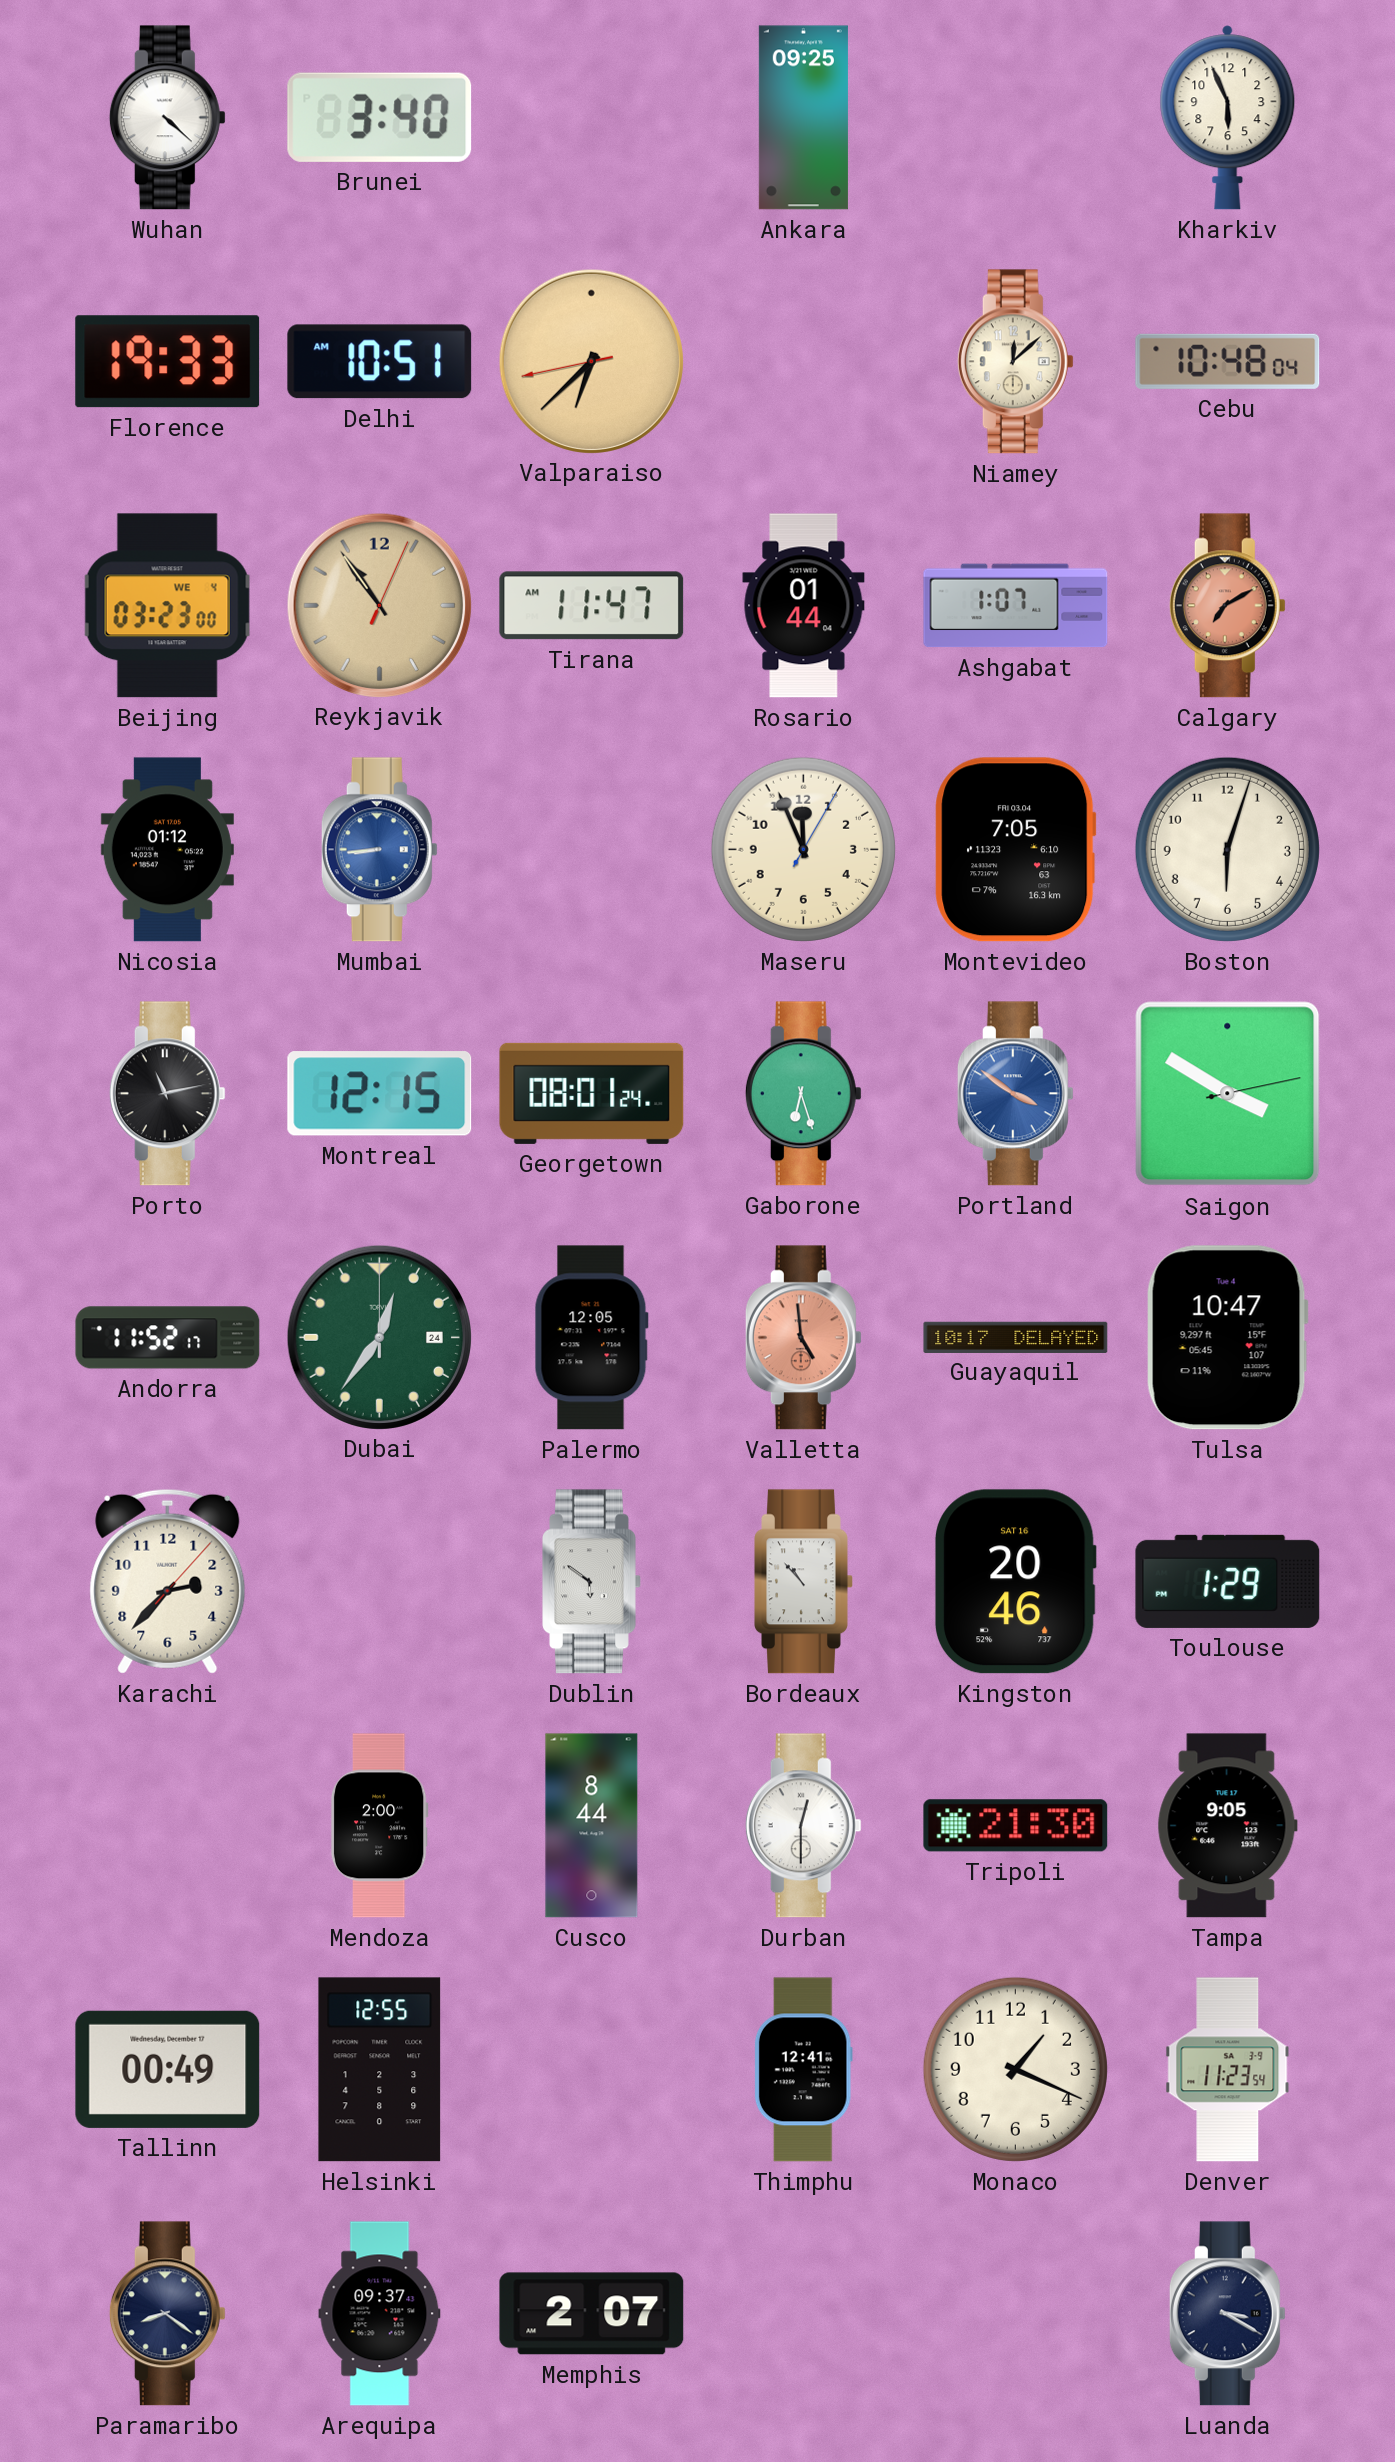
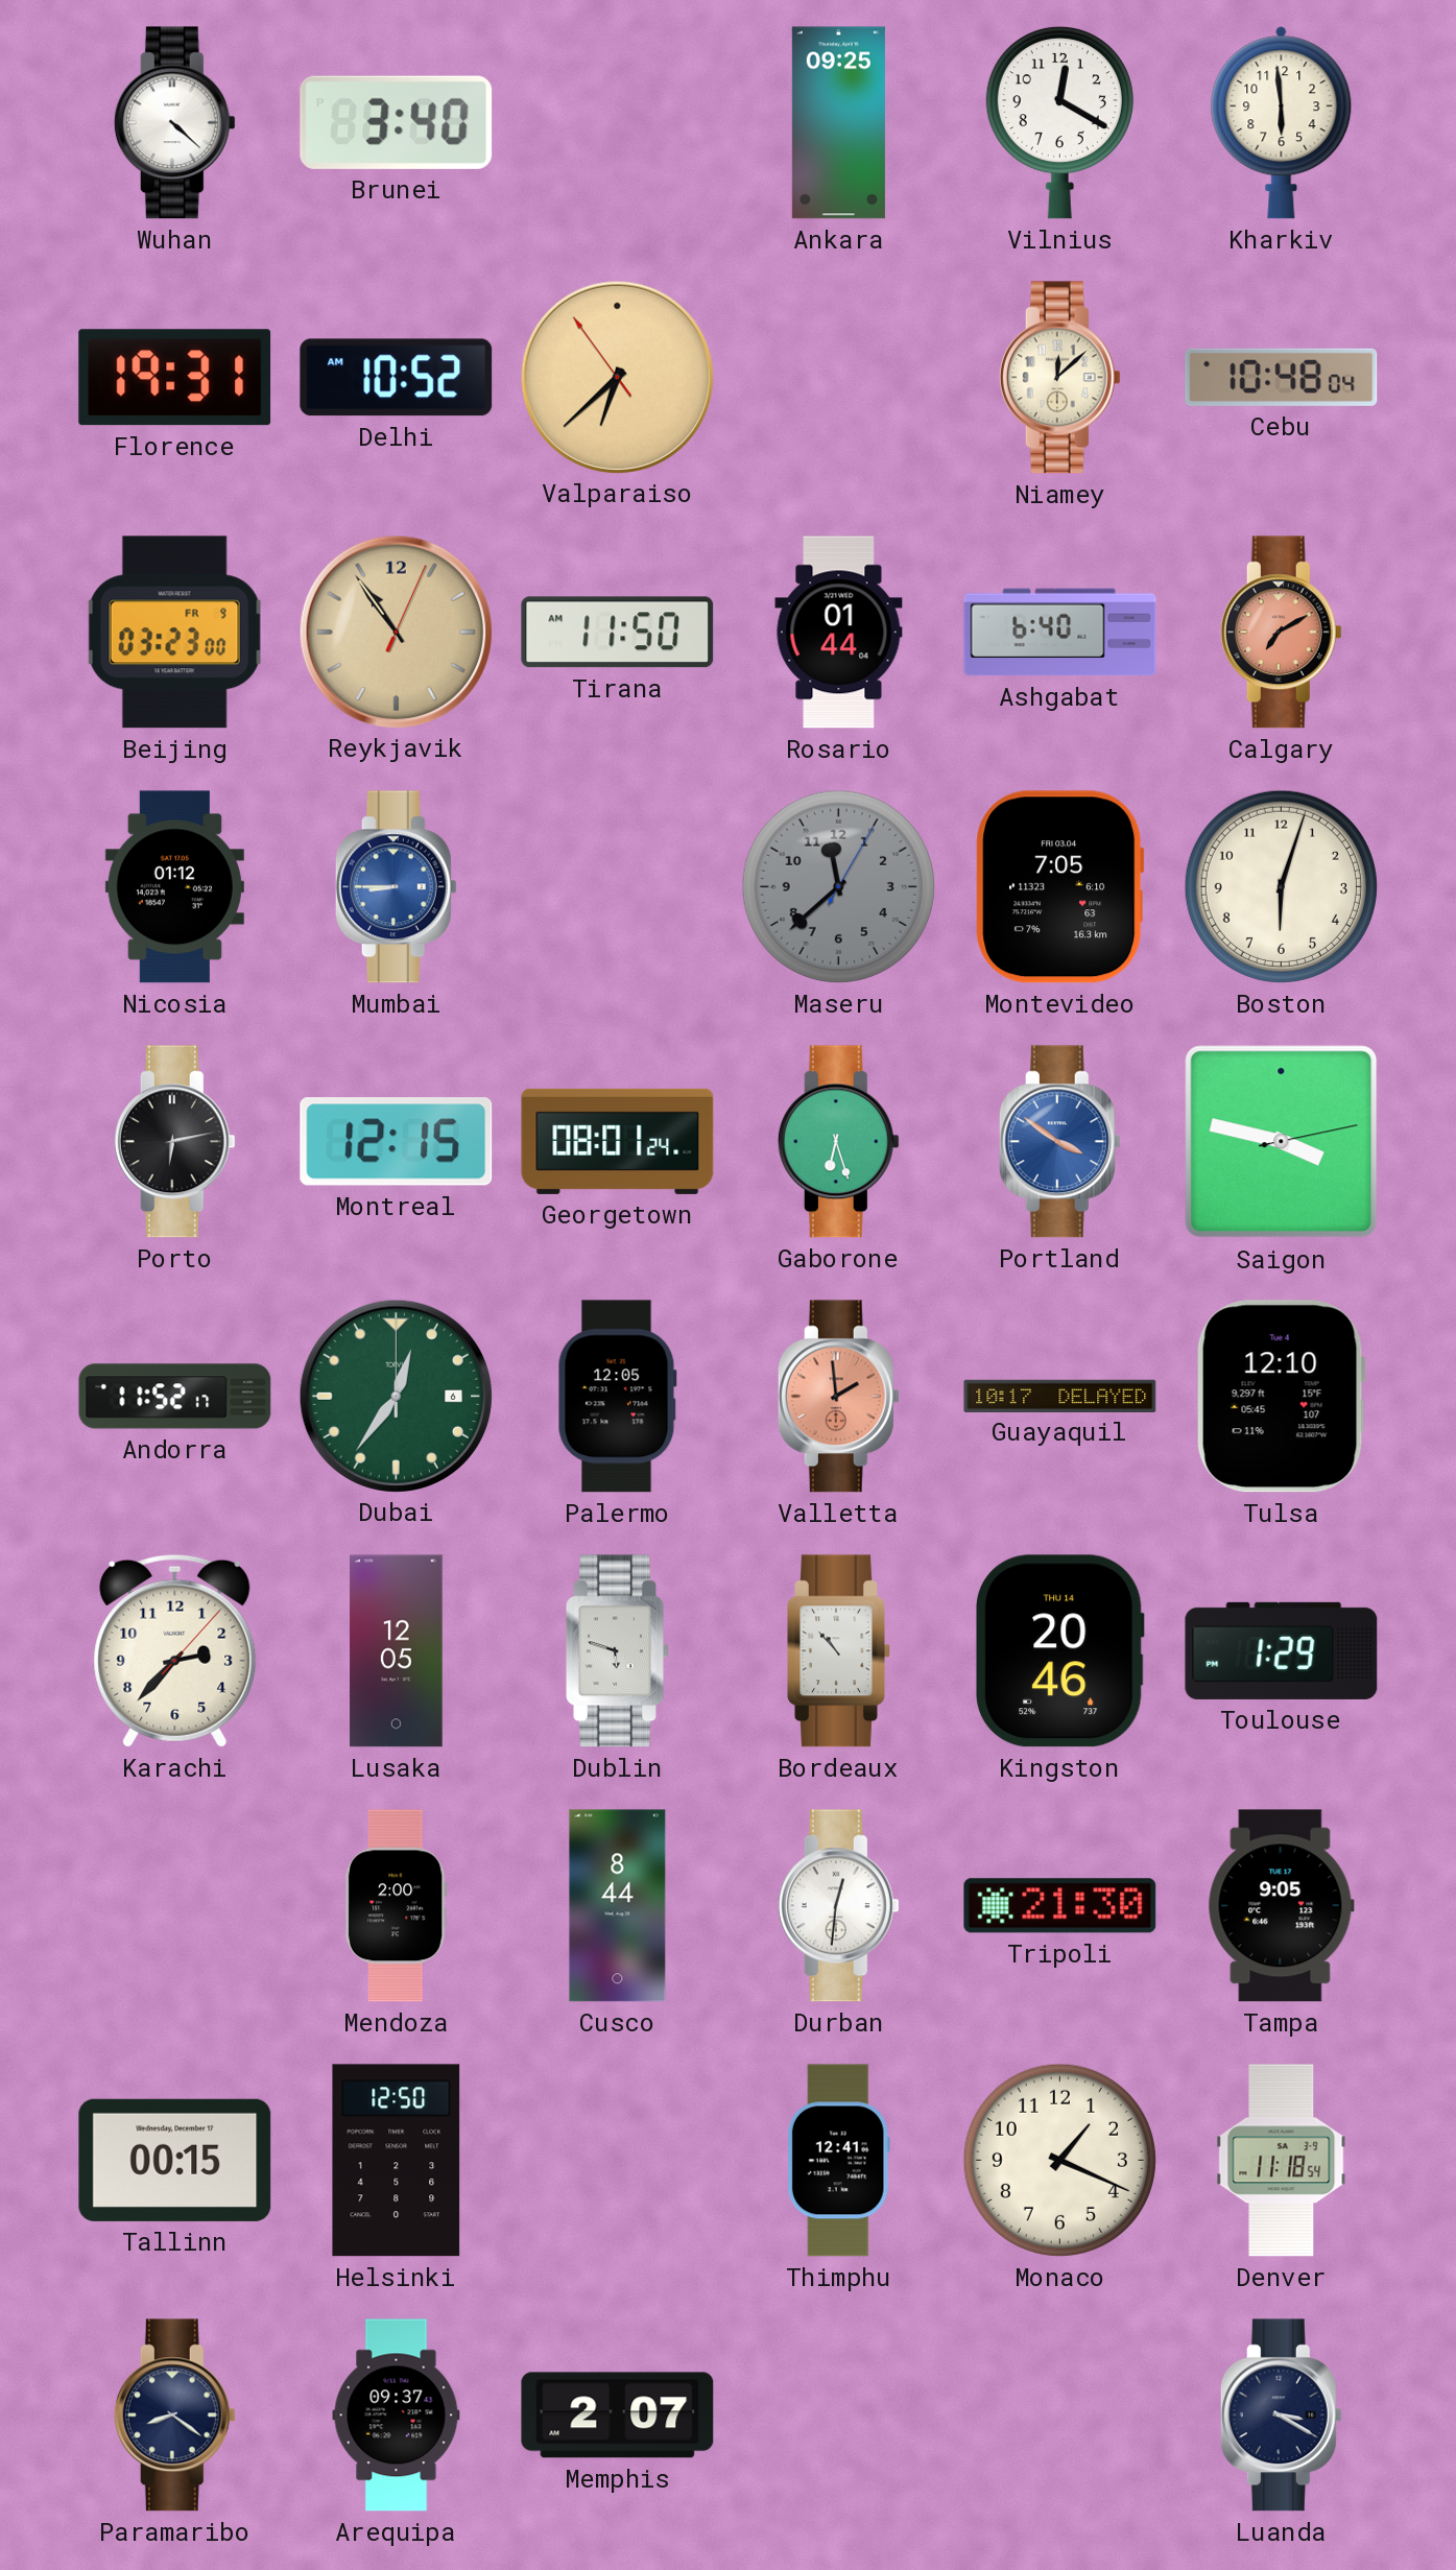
Vilnius: none -> 12:20 (1059, 122)
Kharkiv: 5:56 -> 5:59 (1282, 123)
Florence: 19:33 -> 19:31 (175, 378)
Delhi: 10:51 -> 10:52 (397, 378)
Valparaiso: 6:37:43 -> 6:37:54 (617, 377)
Beijing date: WE 4 -> FR 9 (175, 633)
Tirana: 11:47 -> 11:50 (618, 633)
Ashgabat: 1:07 -> 6:40 (1060, 633)
Mumbai: 8:44 -> 8:45 (396, 887)
Maseru: 11:56 -> 11:38 (838, 886)
Maseru dial: cream -> grey (838, 886)
Porto: 11:13 -> 6:13 (174, 1142)
Saigon: 3:50 -> 3:47 (1282, 1142)
Dubai date: 24 -> 6 (396, 1396)
Valletta: 4:59 -> 1:59 (838, 1397)
Tulsa: 10:47 -> 12:10 (1281, 1397)
Lusaka: none -> 12:05 (397, 1651)
Dublin: 5:51 -> 5:48 (618, 1651)
Kingston date: SAT 16 -> THU 14 (1059, 1651)
Durban: 12:30 -> 12:31 (838, 1906)
Tallinn: 00:49 -> 00:15 (175, 2160)
Helsinki: 12:55 -> 12:50 (397, 2161)
Denver: 11:23 -> 11:18 (1282, 2161)
